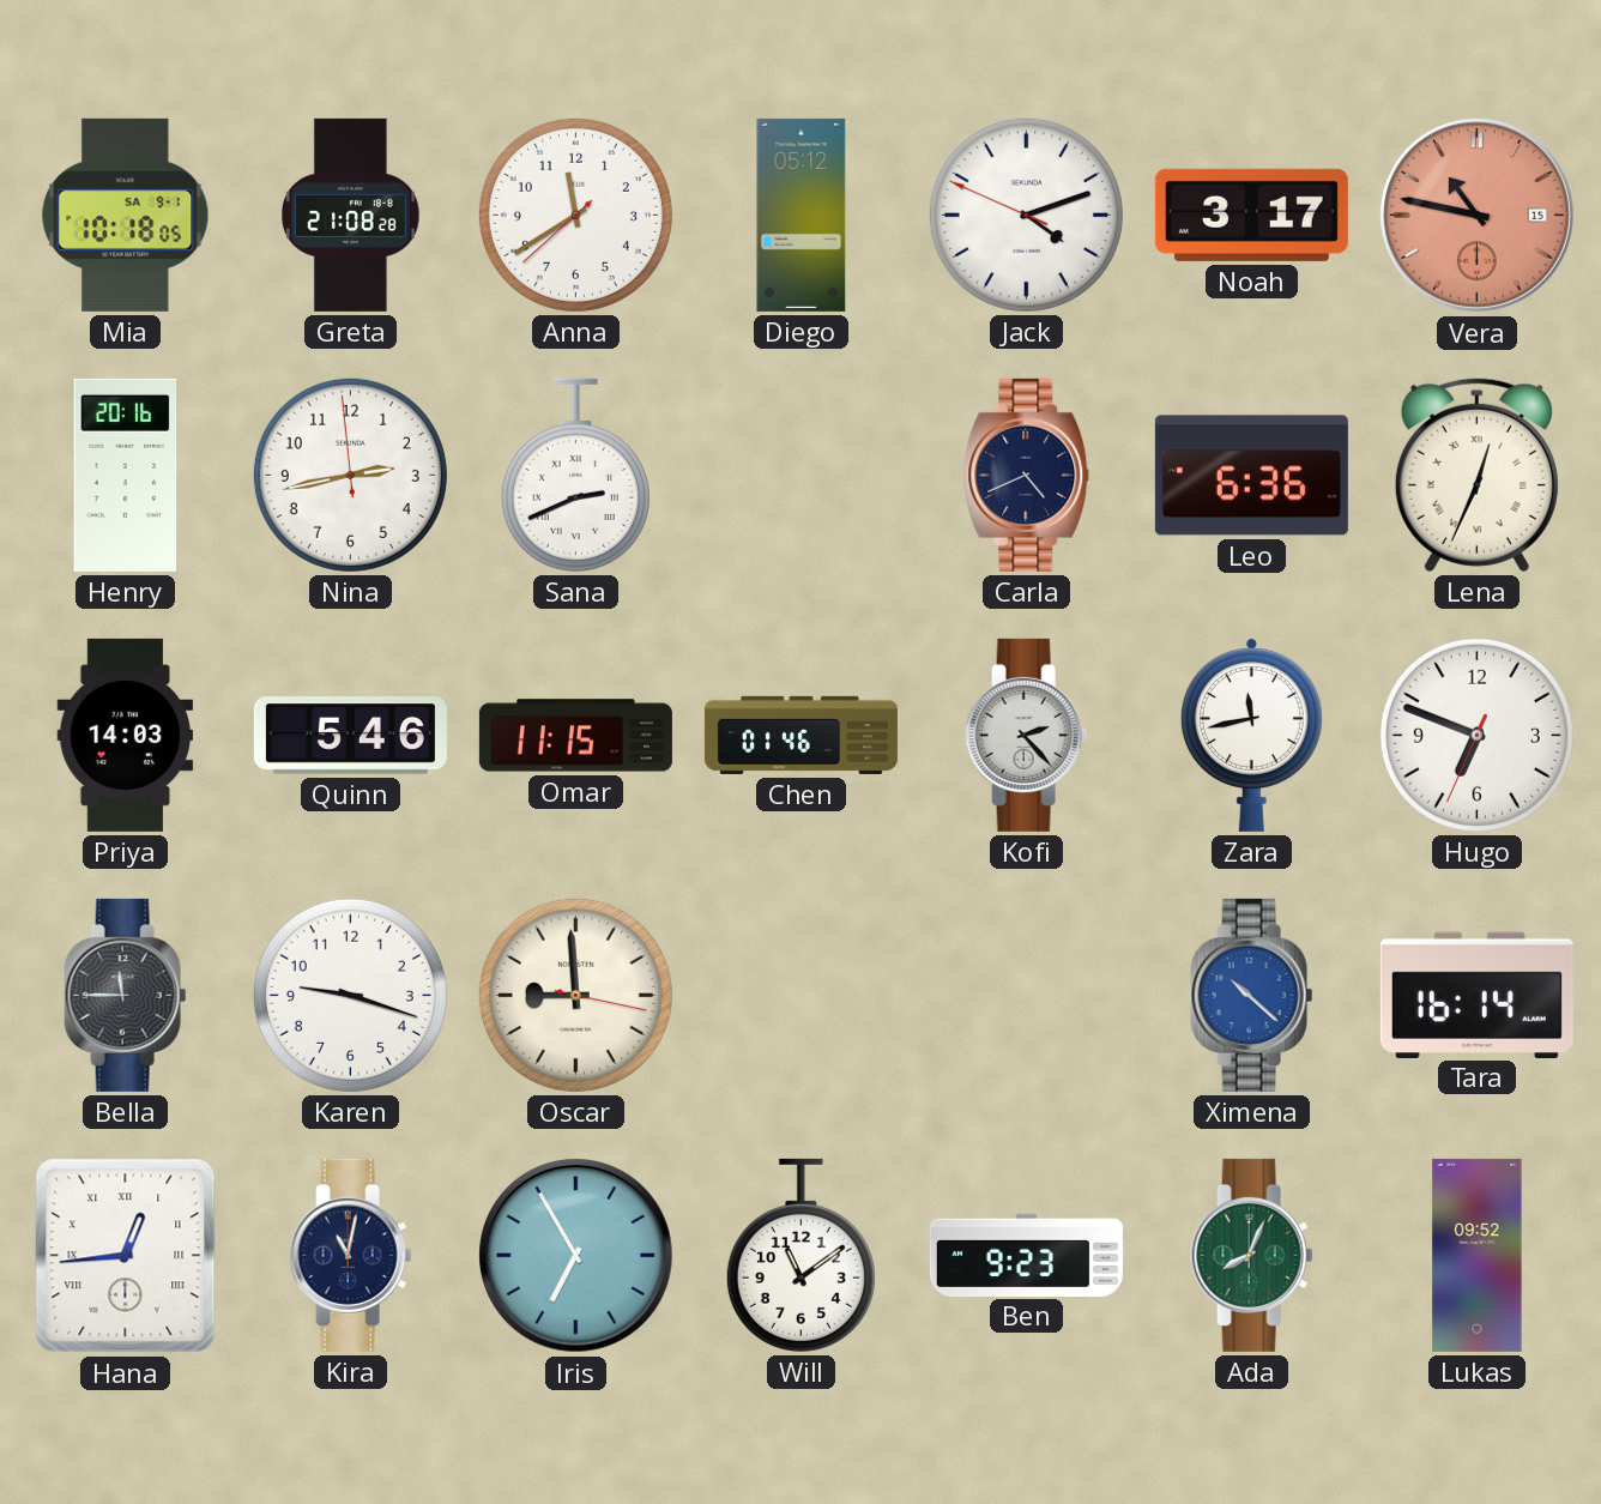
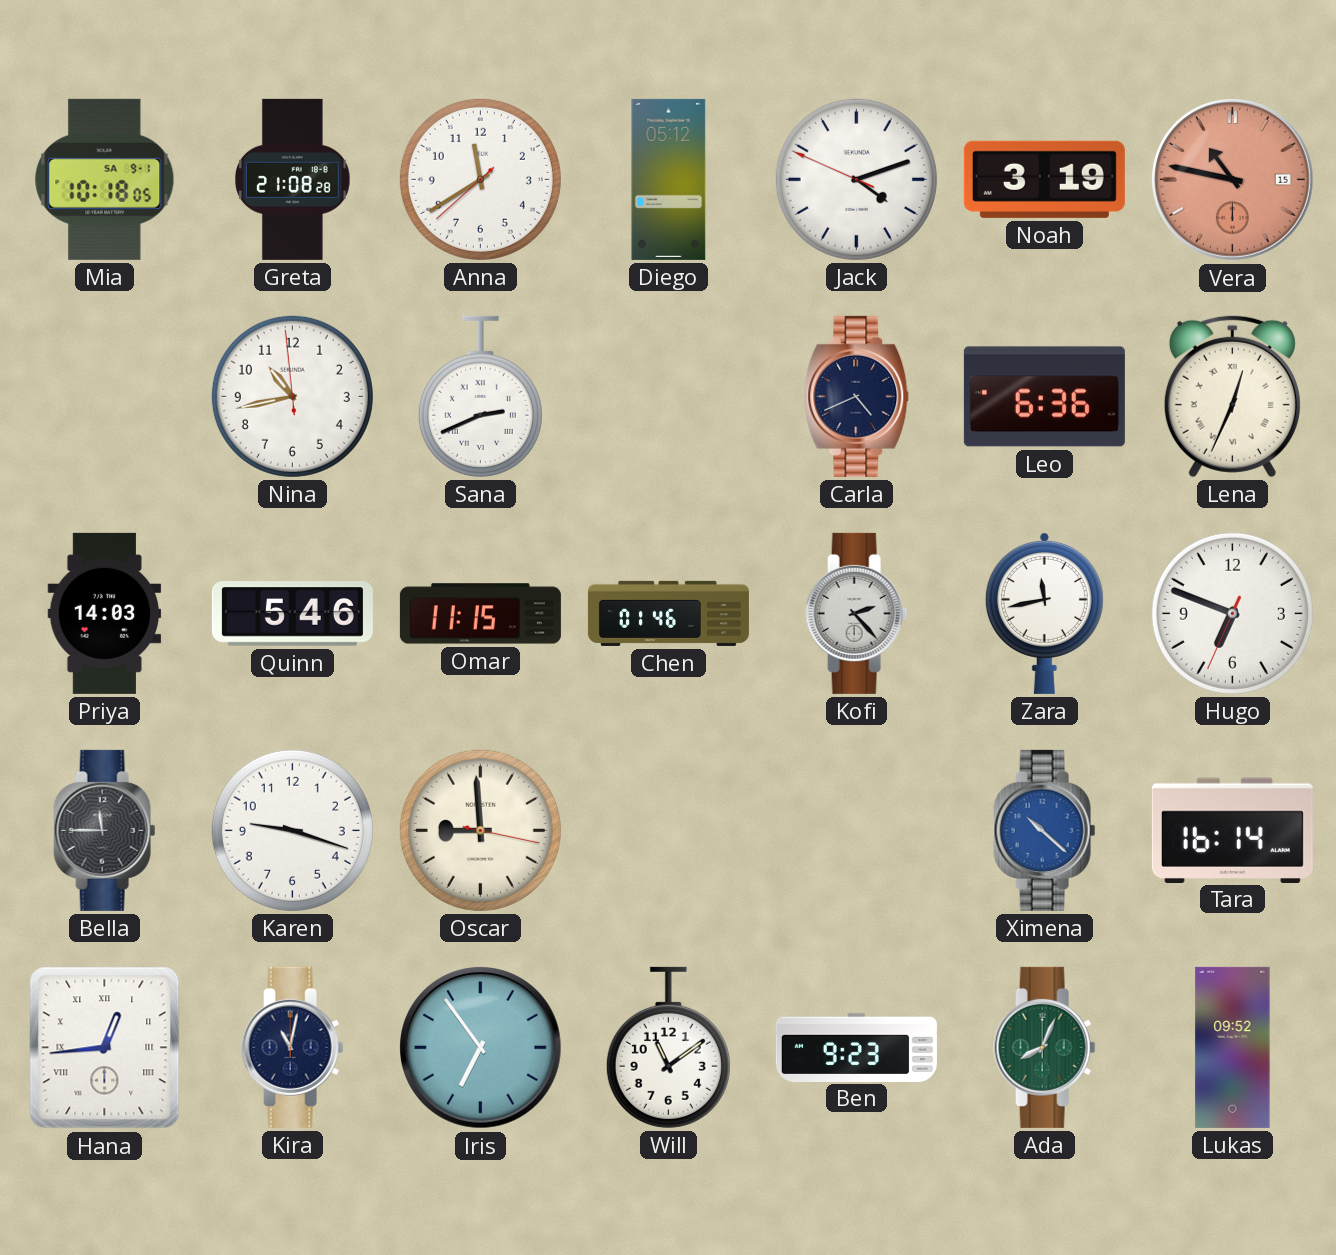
Noah: 3:17 -> 3:19 (1044, 179)
Henry: 20:16 -> none (126, 475)
Nina: 2:42 -> 10:42 (292, 396)
Iris: 6:55 -> 6:54 (481, 1048)
